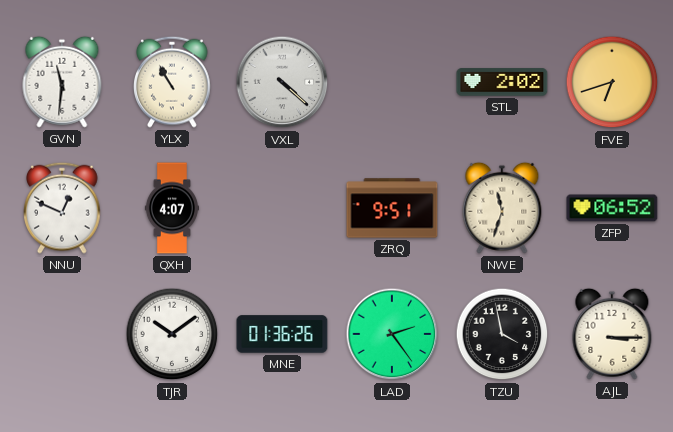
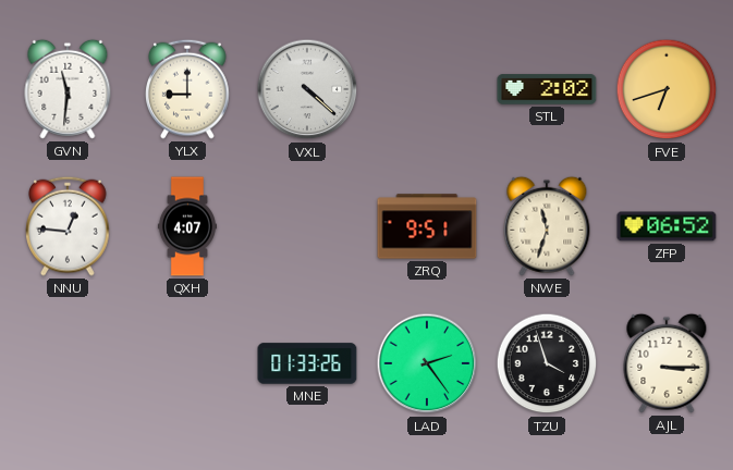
YLX: 10:55 -> 9:00 (187, 89)
NNU: 12:49 -> 12:46 (68, 226)
TJR: 10:09 -> none (172, 334)
MNE: 01:36 -> 01:33 (307, 363)
TZU: 3:58 -> 3:57 (547, 363)
